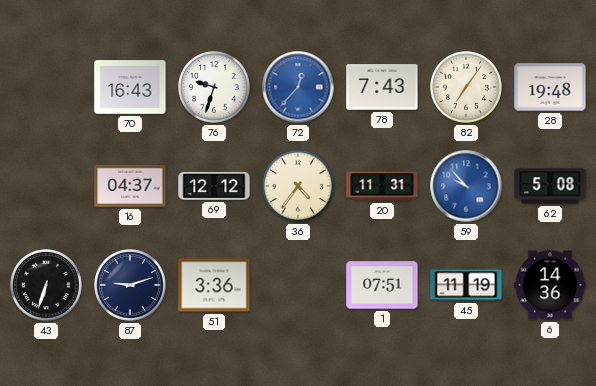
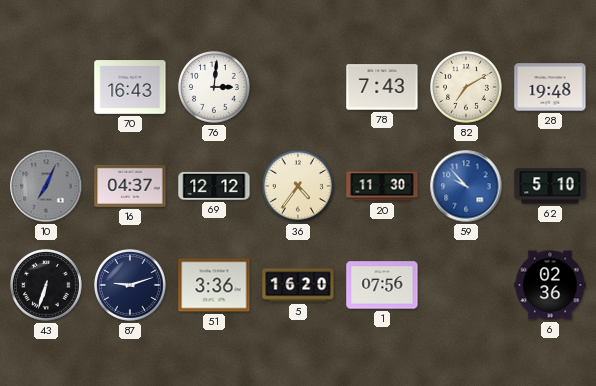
76: 9:33 -> 3:01 (215, 88)
72: 12:37 -> none (298, 87)
82: 7:06 -> 7:10 (467, 88)
10: none -> 7:04 (46, 186)
20: 11:31 -> 11:30 (382, 186)
62: 5:08 -> 5:10 (550, 186)
5: none -> 16:20 (298, 285)
1: 07:51 -> 07:56 (382, 285)
45: 11:19 -> none (466, 285)
6: 14:36 -> 02:36 (550, 285)
